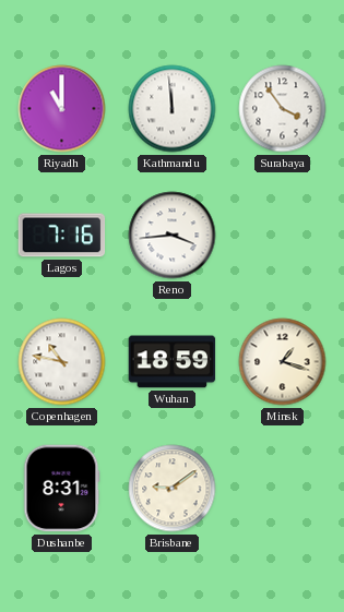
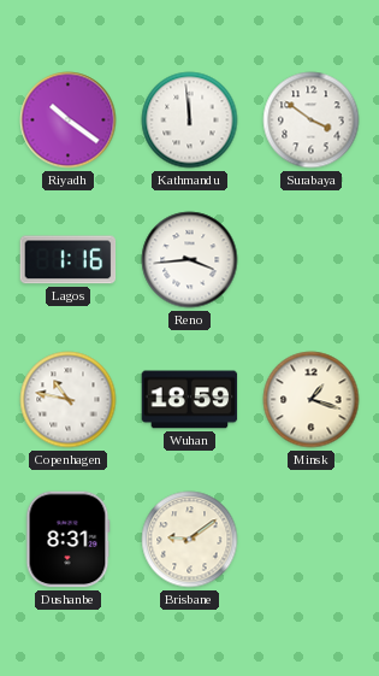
Riyadh: 11:00 -> 10:21 (69, 120)
Surabaya: 3:54 -> 3:51 (312, 120)
Lagos: 7:16 -> 1:16 (69, 260)
